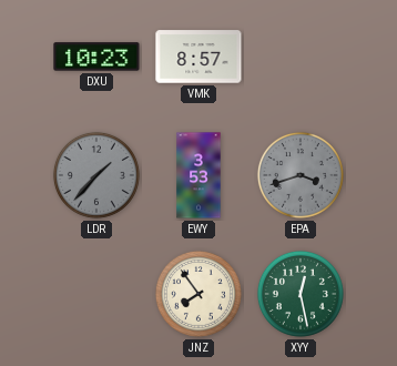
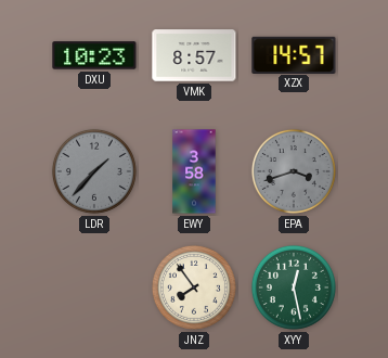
XZX: none -> 14:57 (294, 54)
EWY: 3:53 -> 3:58 (194, 171)
